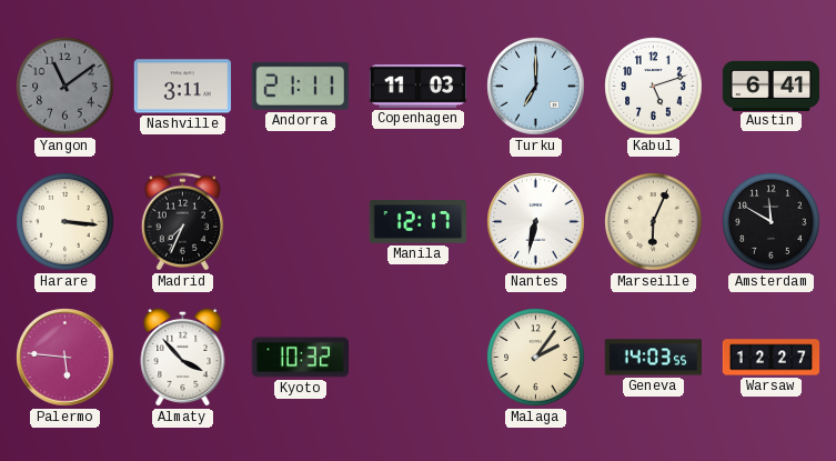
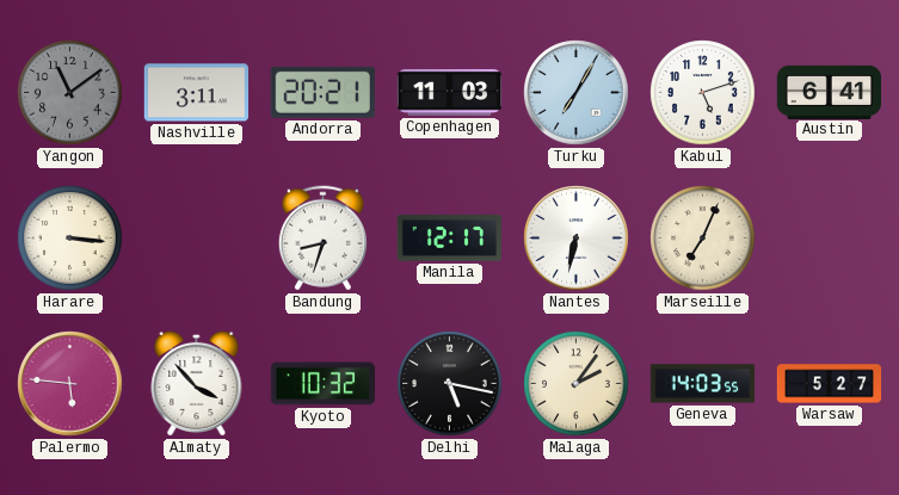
Andorra: 21:11 -> 20:21 (322, 92)
Turku: 7:00 -> 7:05 (577, 93)
Madrid: 7:34 -> none (182, 222)
Bandung: none -> 8:33 (322, 239)
Marseille: 6:04 -> 7:04 (703, 239)
Amsterdam: 11:50 -> none (772, 222)
Delhi: none -> 5:17 (450, 384)
Warsaw: 12:27 -> 5:27 (830, 384)
